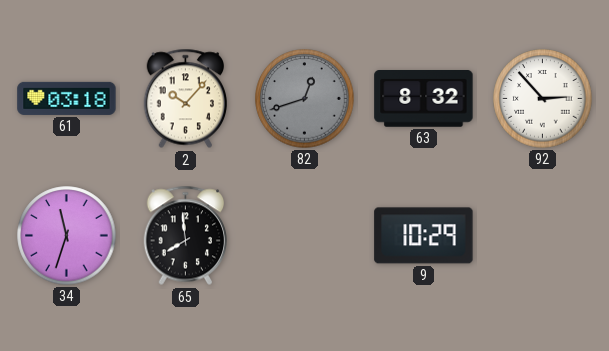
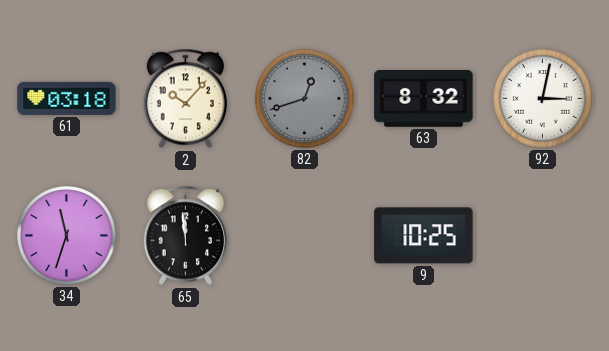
92: 2:53 -> 3:02 (543, 99)
65: 7:59 -> 11:59 (186, 236)
9: 10:29 -> 10:25 (424, 236)
